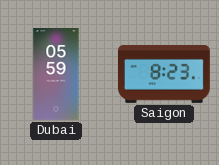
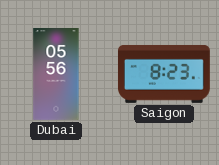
Dubai: 05:59 -> 05:56 (56, 75)
